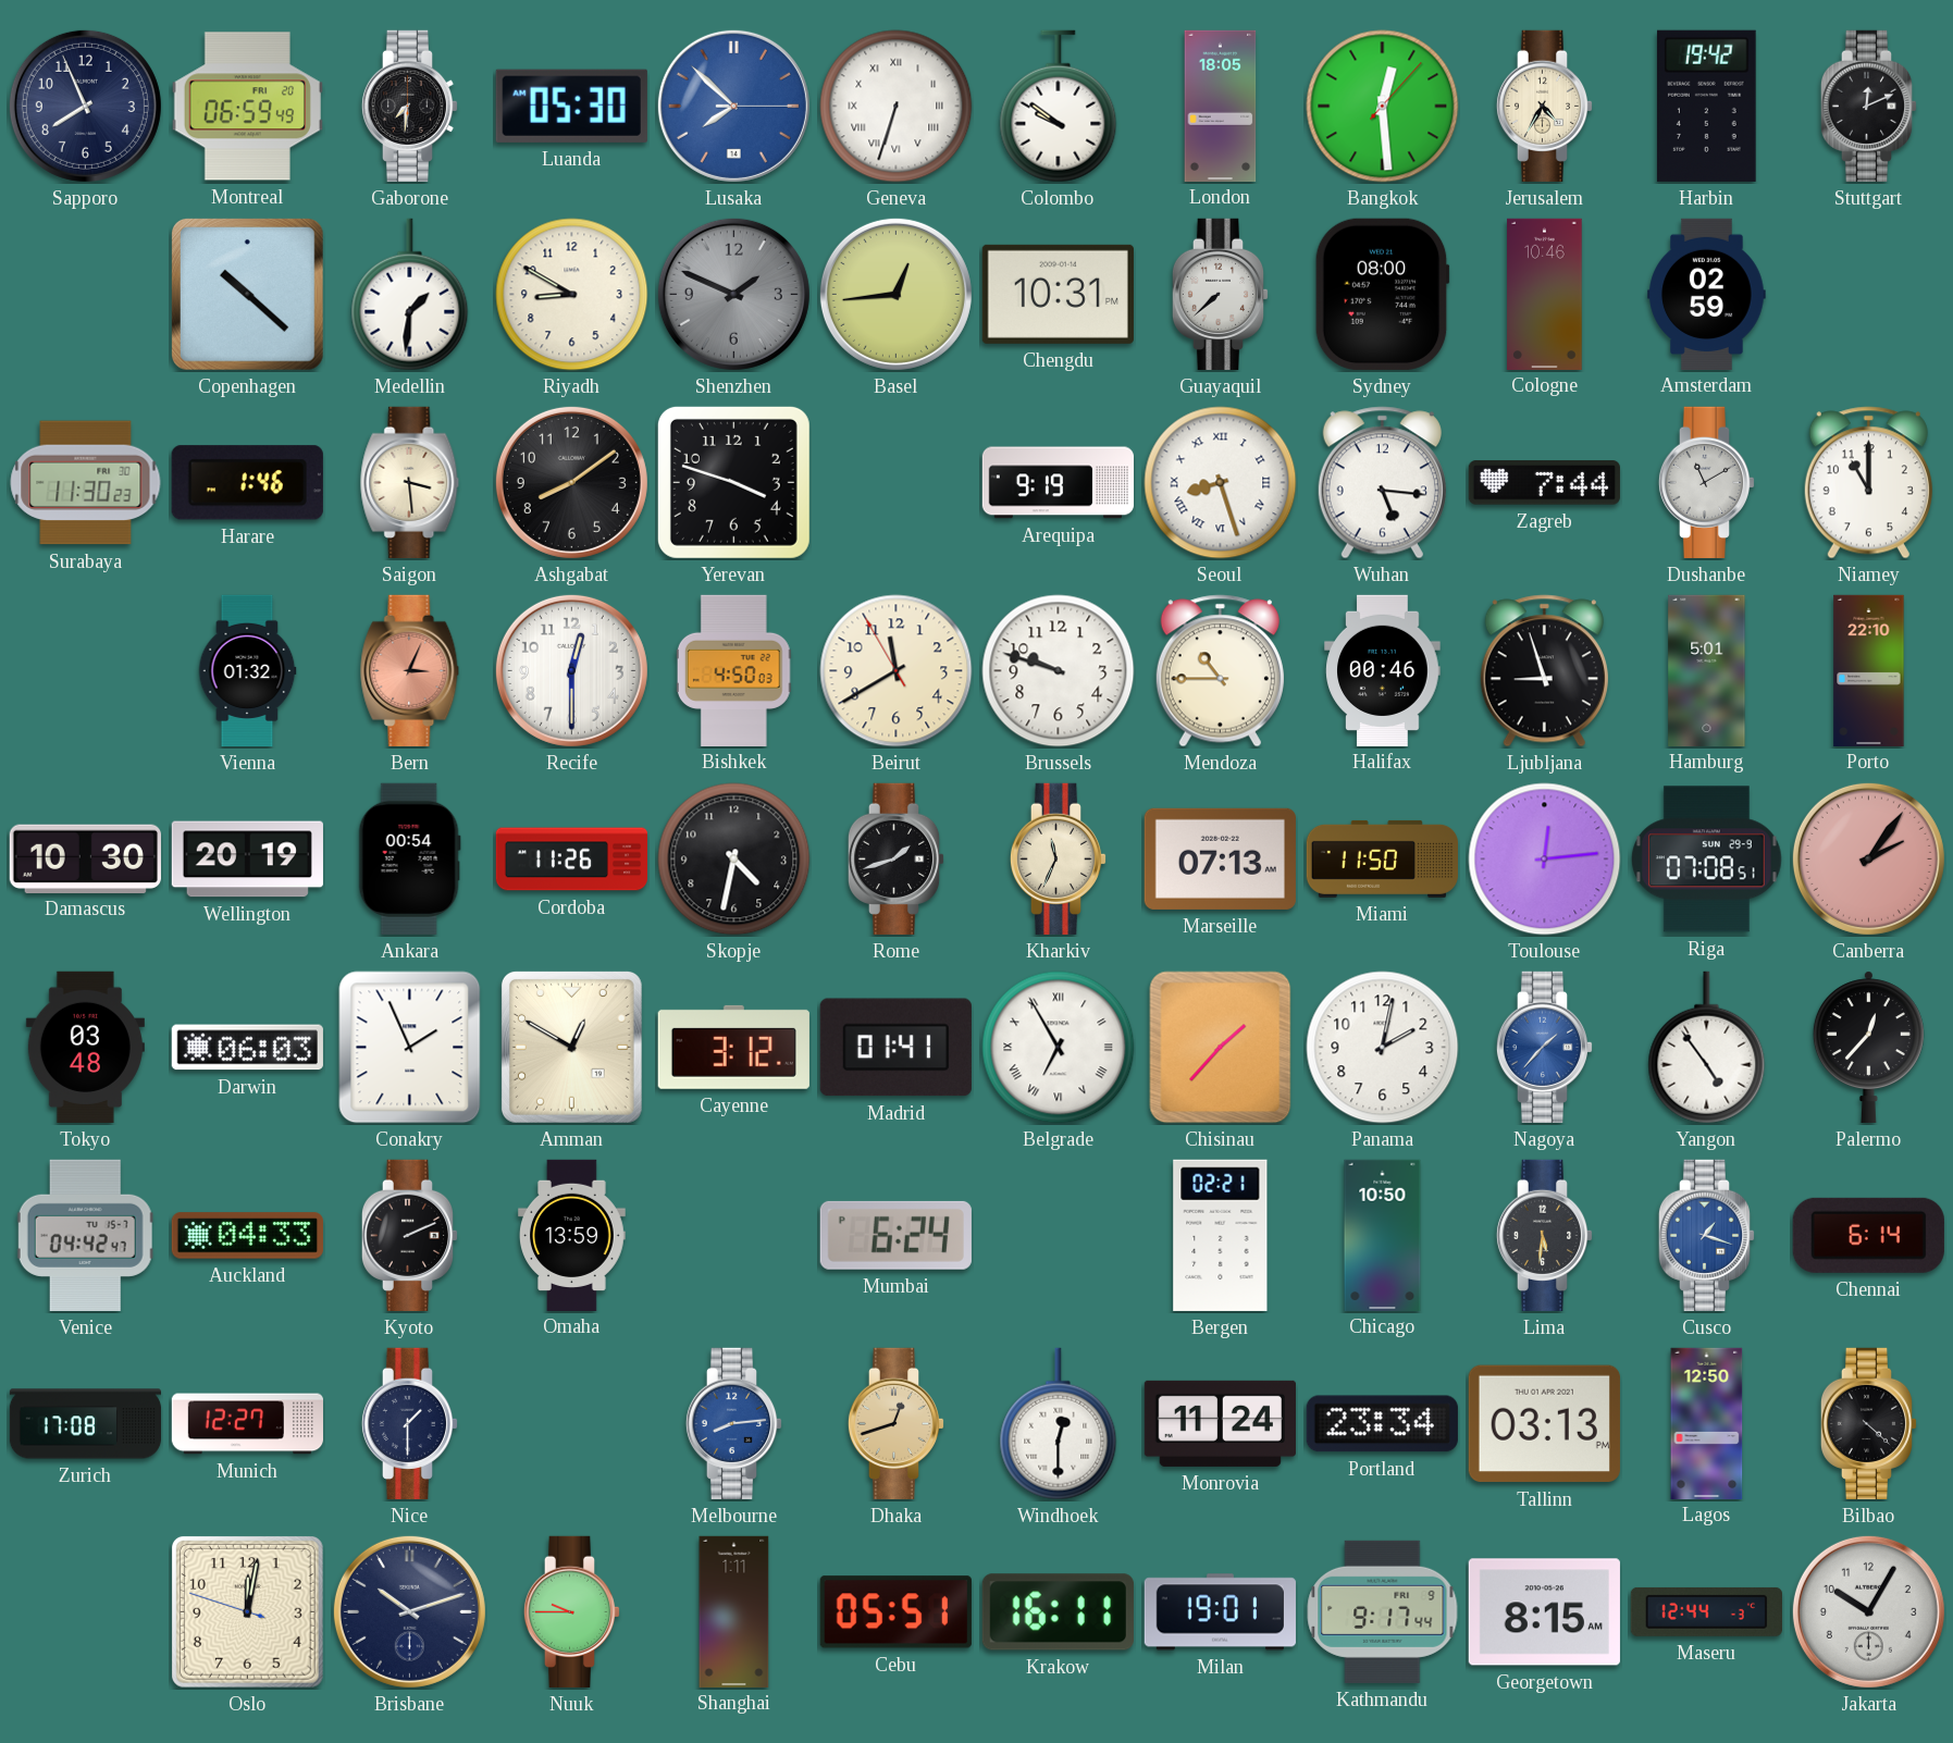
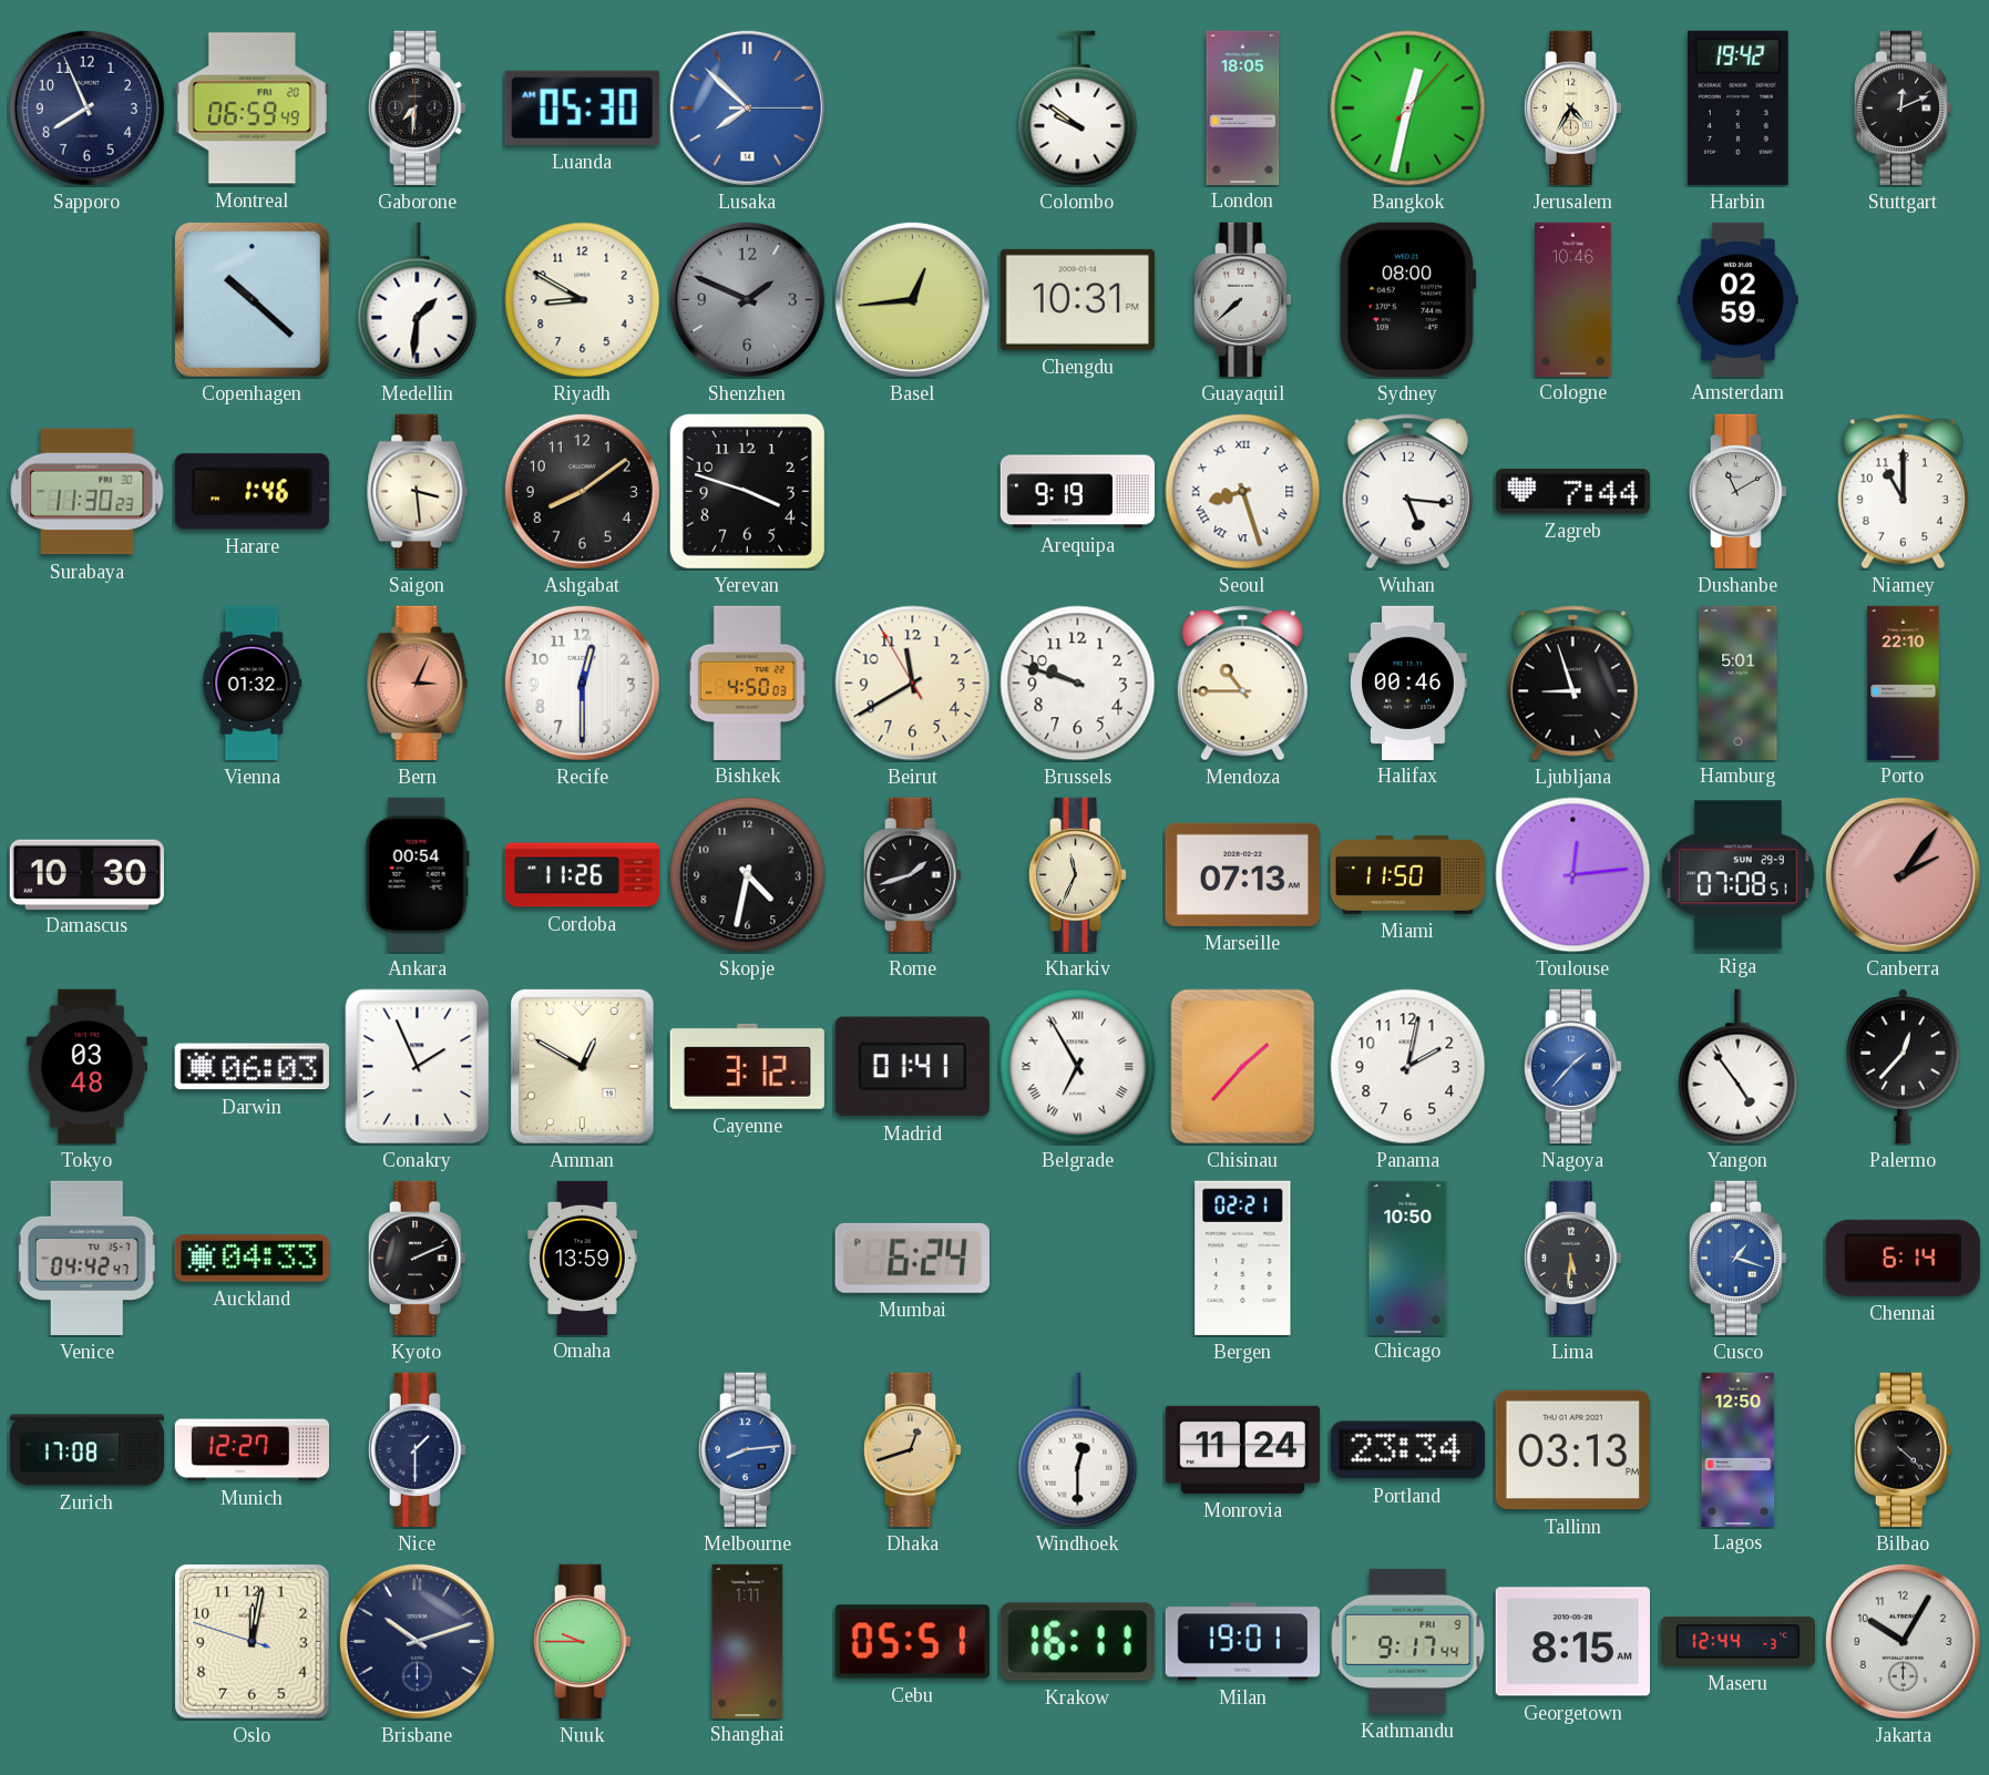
Geneva: 6:33 -> none (897, 107)
Bangkok: 12:29 -> 12:32 (1408, 109)
Wellington: 20:19 -> none (247, 860)
